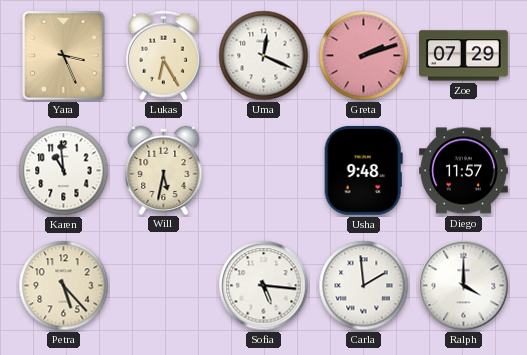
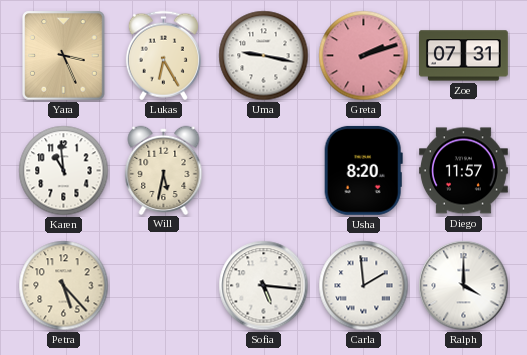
Uma: 12:19 -> 9:17 (264, 56)
Zoe: 07:29 -> 07:31 (464, 56)
Usha: 9:48 -> 8:20 (363, 170)
